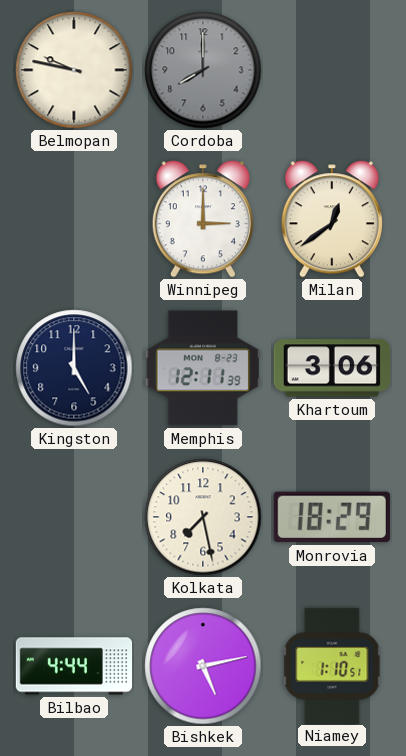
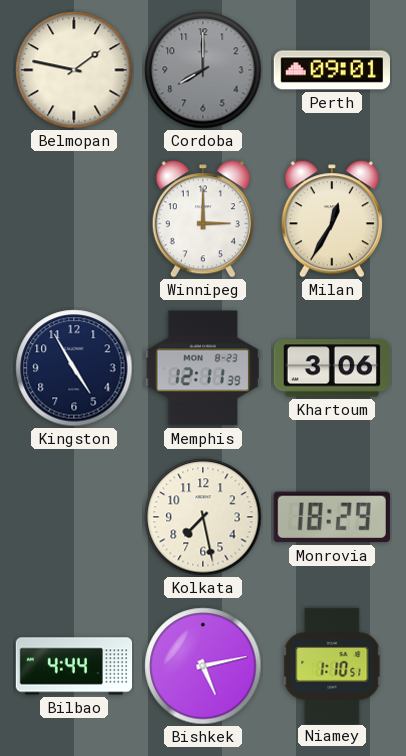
Belmopan: 9:47 -> 1:47 (74, 70)
Perth: none -> 09:01 (332, 70)
Milan: 12:39 -> 12:35 (332, 219)
Kingston: 5:00 -> 4:55 (74, 368)
